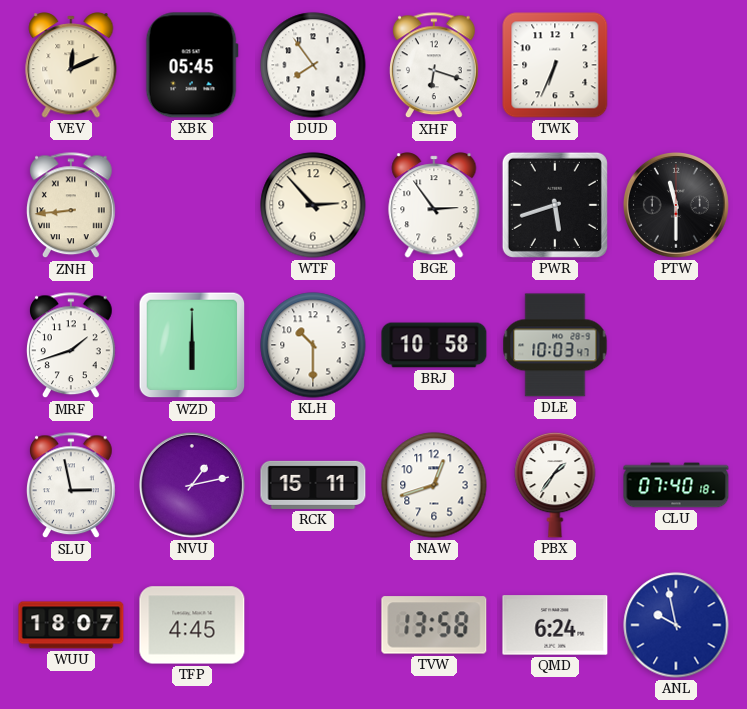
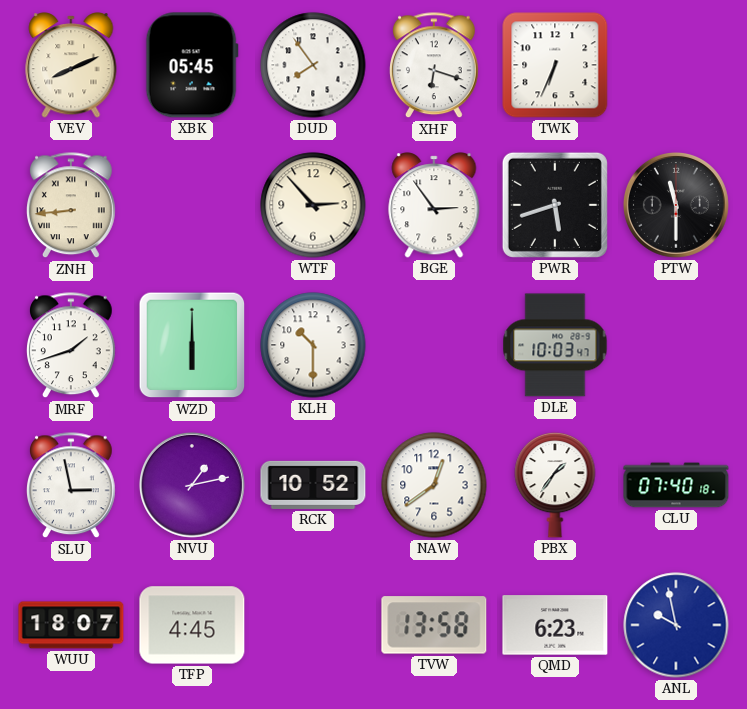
VEV: 12:11 -> 8:11 (71, 65)
BRJ: 10:58 -> none (434, 345)
RCK: 15:11 -> 10:52 (313, 485)
NAW: 12:42 -> 12:39 (434, 485)
QMD: 6:24 -> 6:23 (555, 625)
